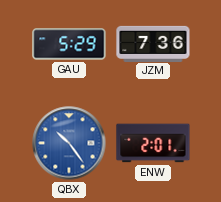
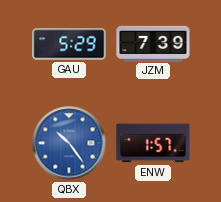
JZM: 7:36 -> 7:39 (153, 43)
ENW: 2:01 -> 1:57 (153, 143)
